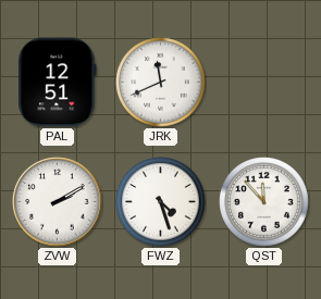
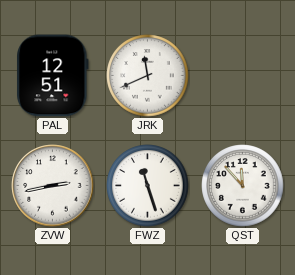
ZVW: 2:10 -> 2:43 (53, 186)
FWZ: 4:27 -> 11:27 (148, 186)
